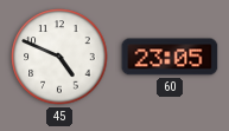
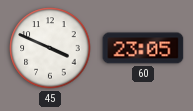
45: 4:49 -> 3:49 (50, 48)
